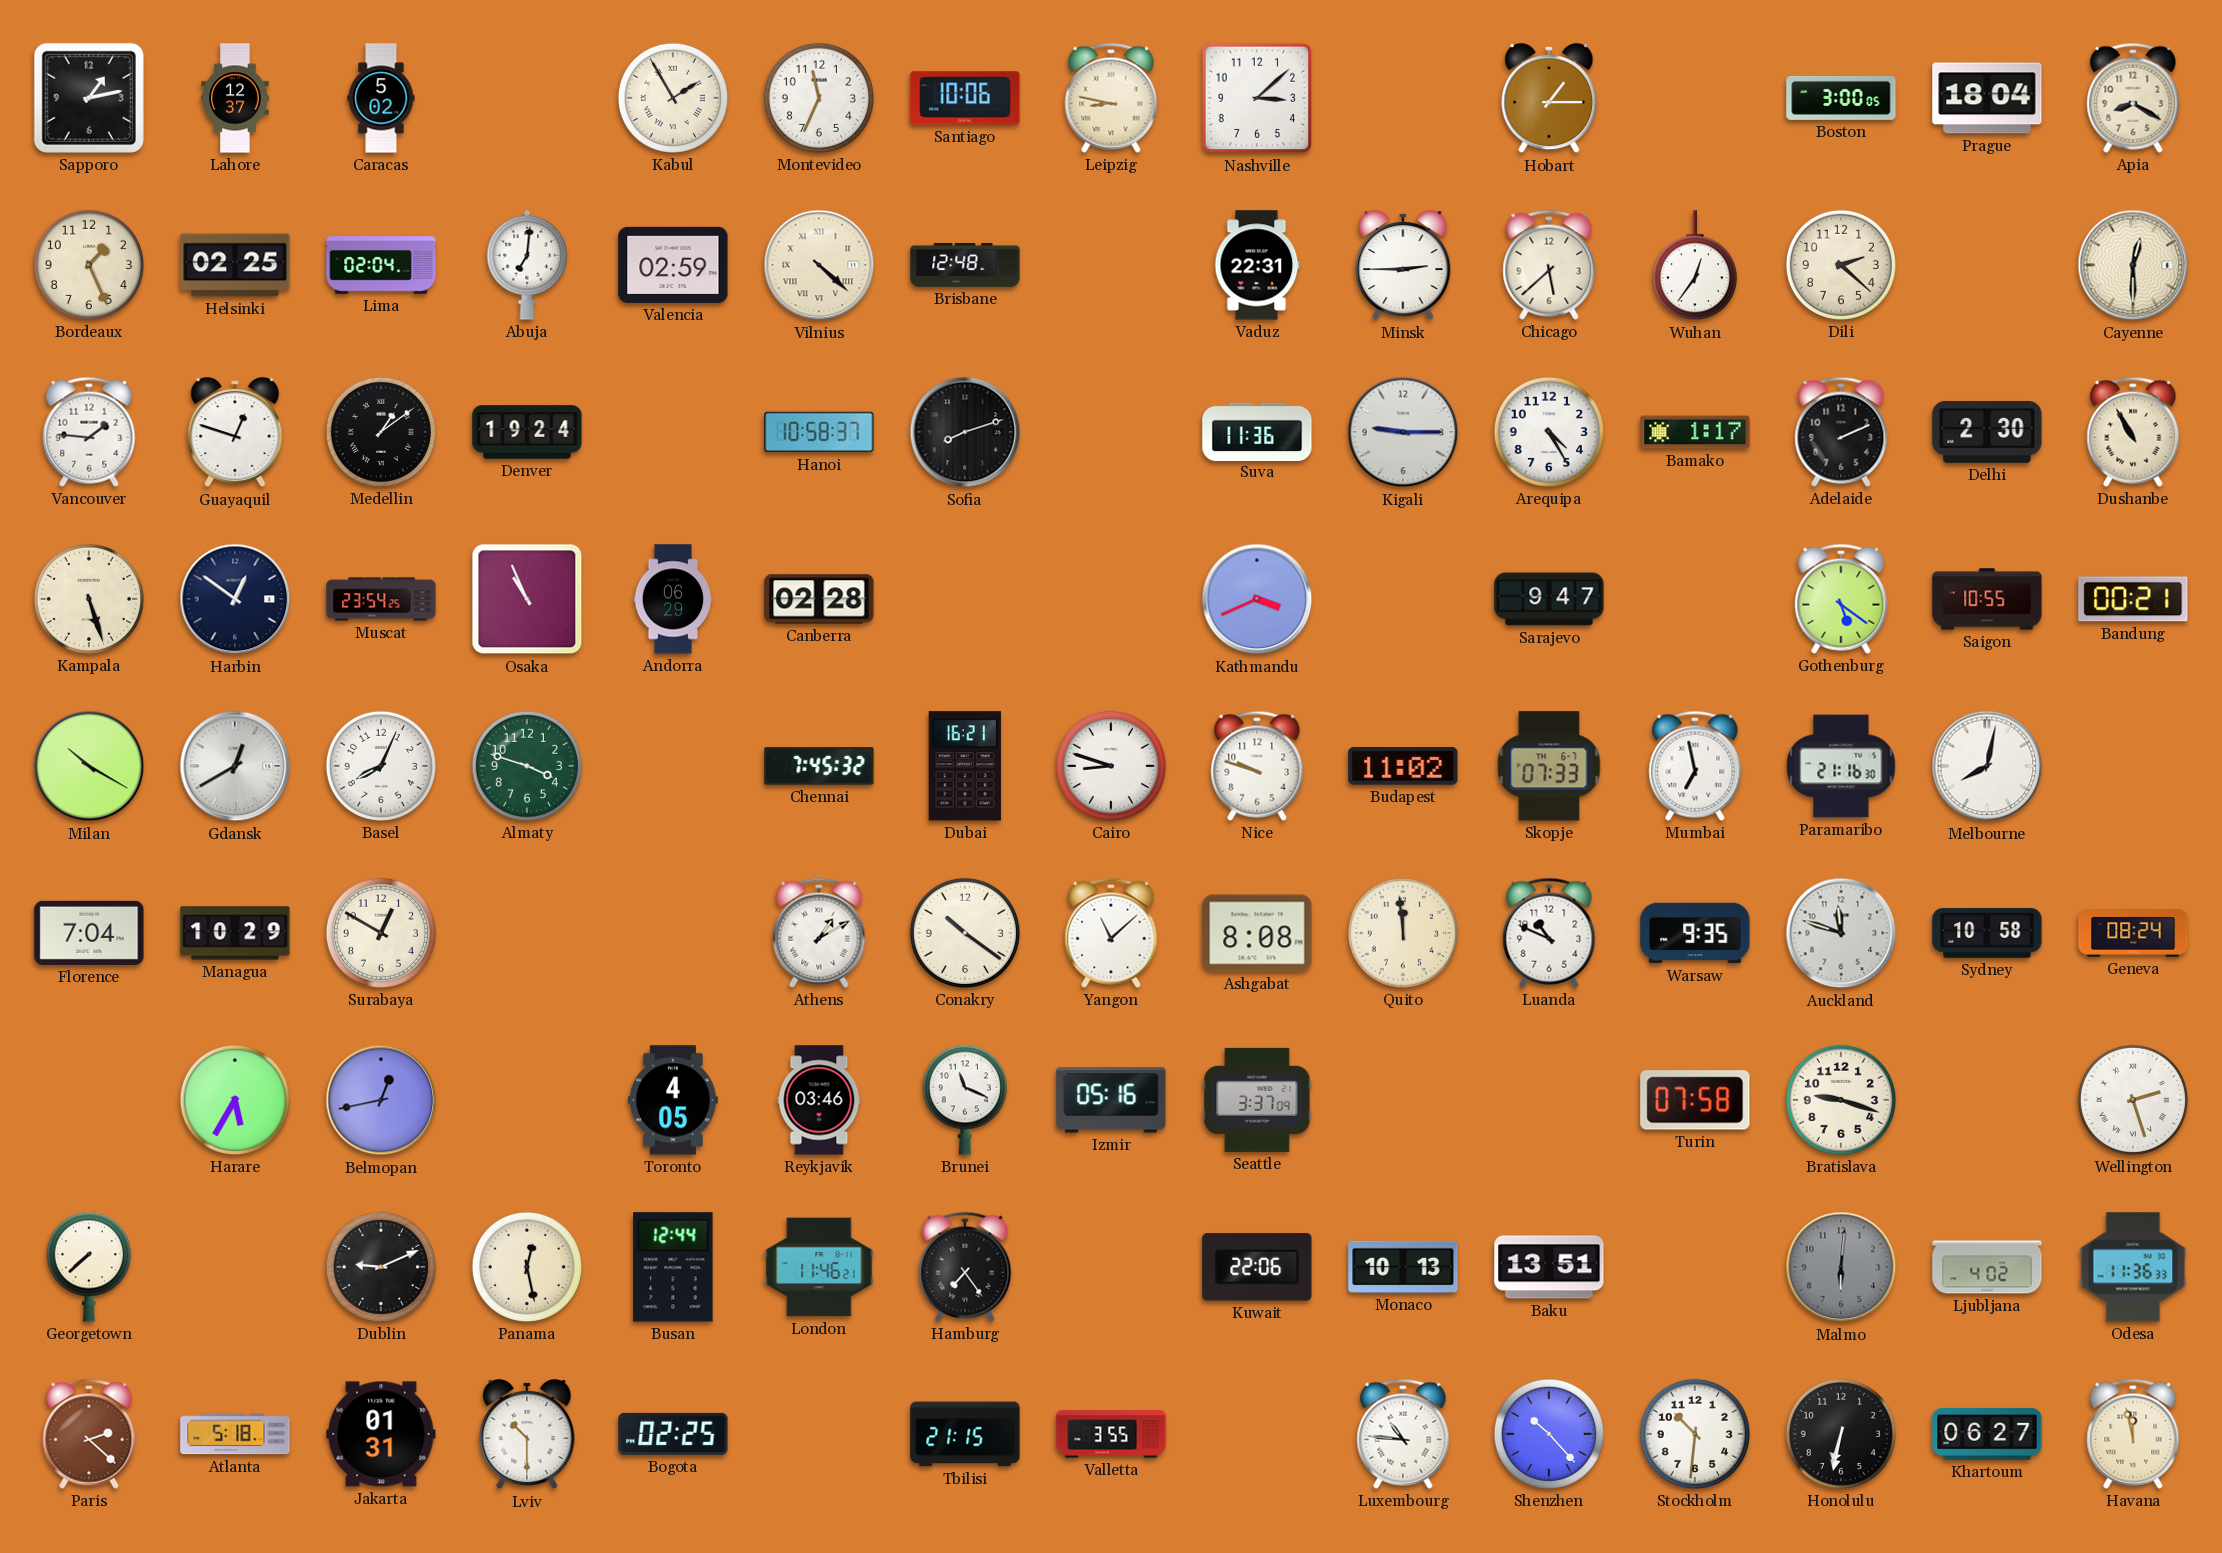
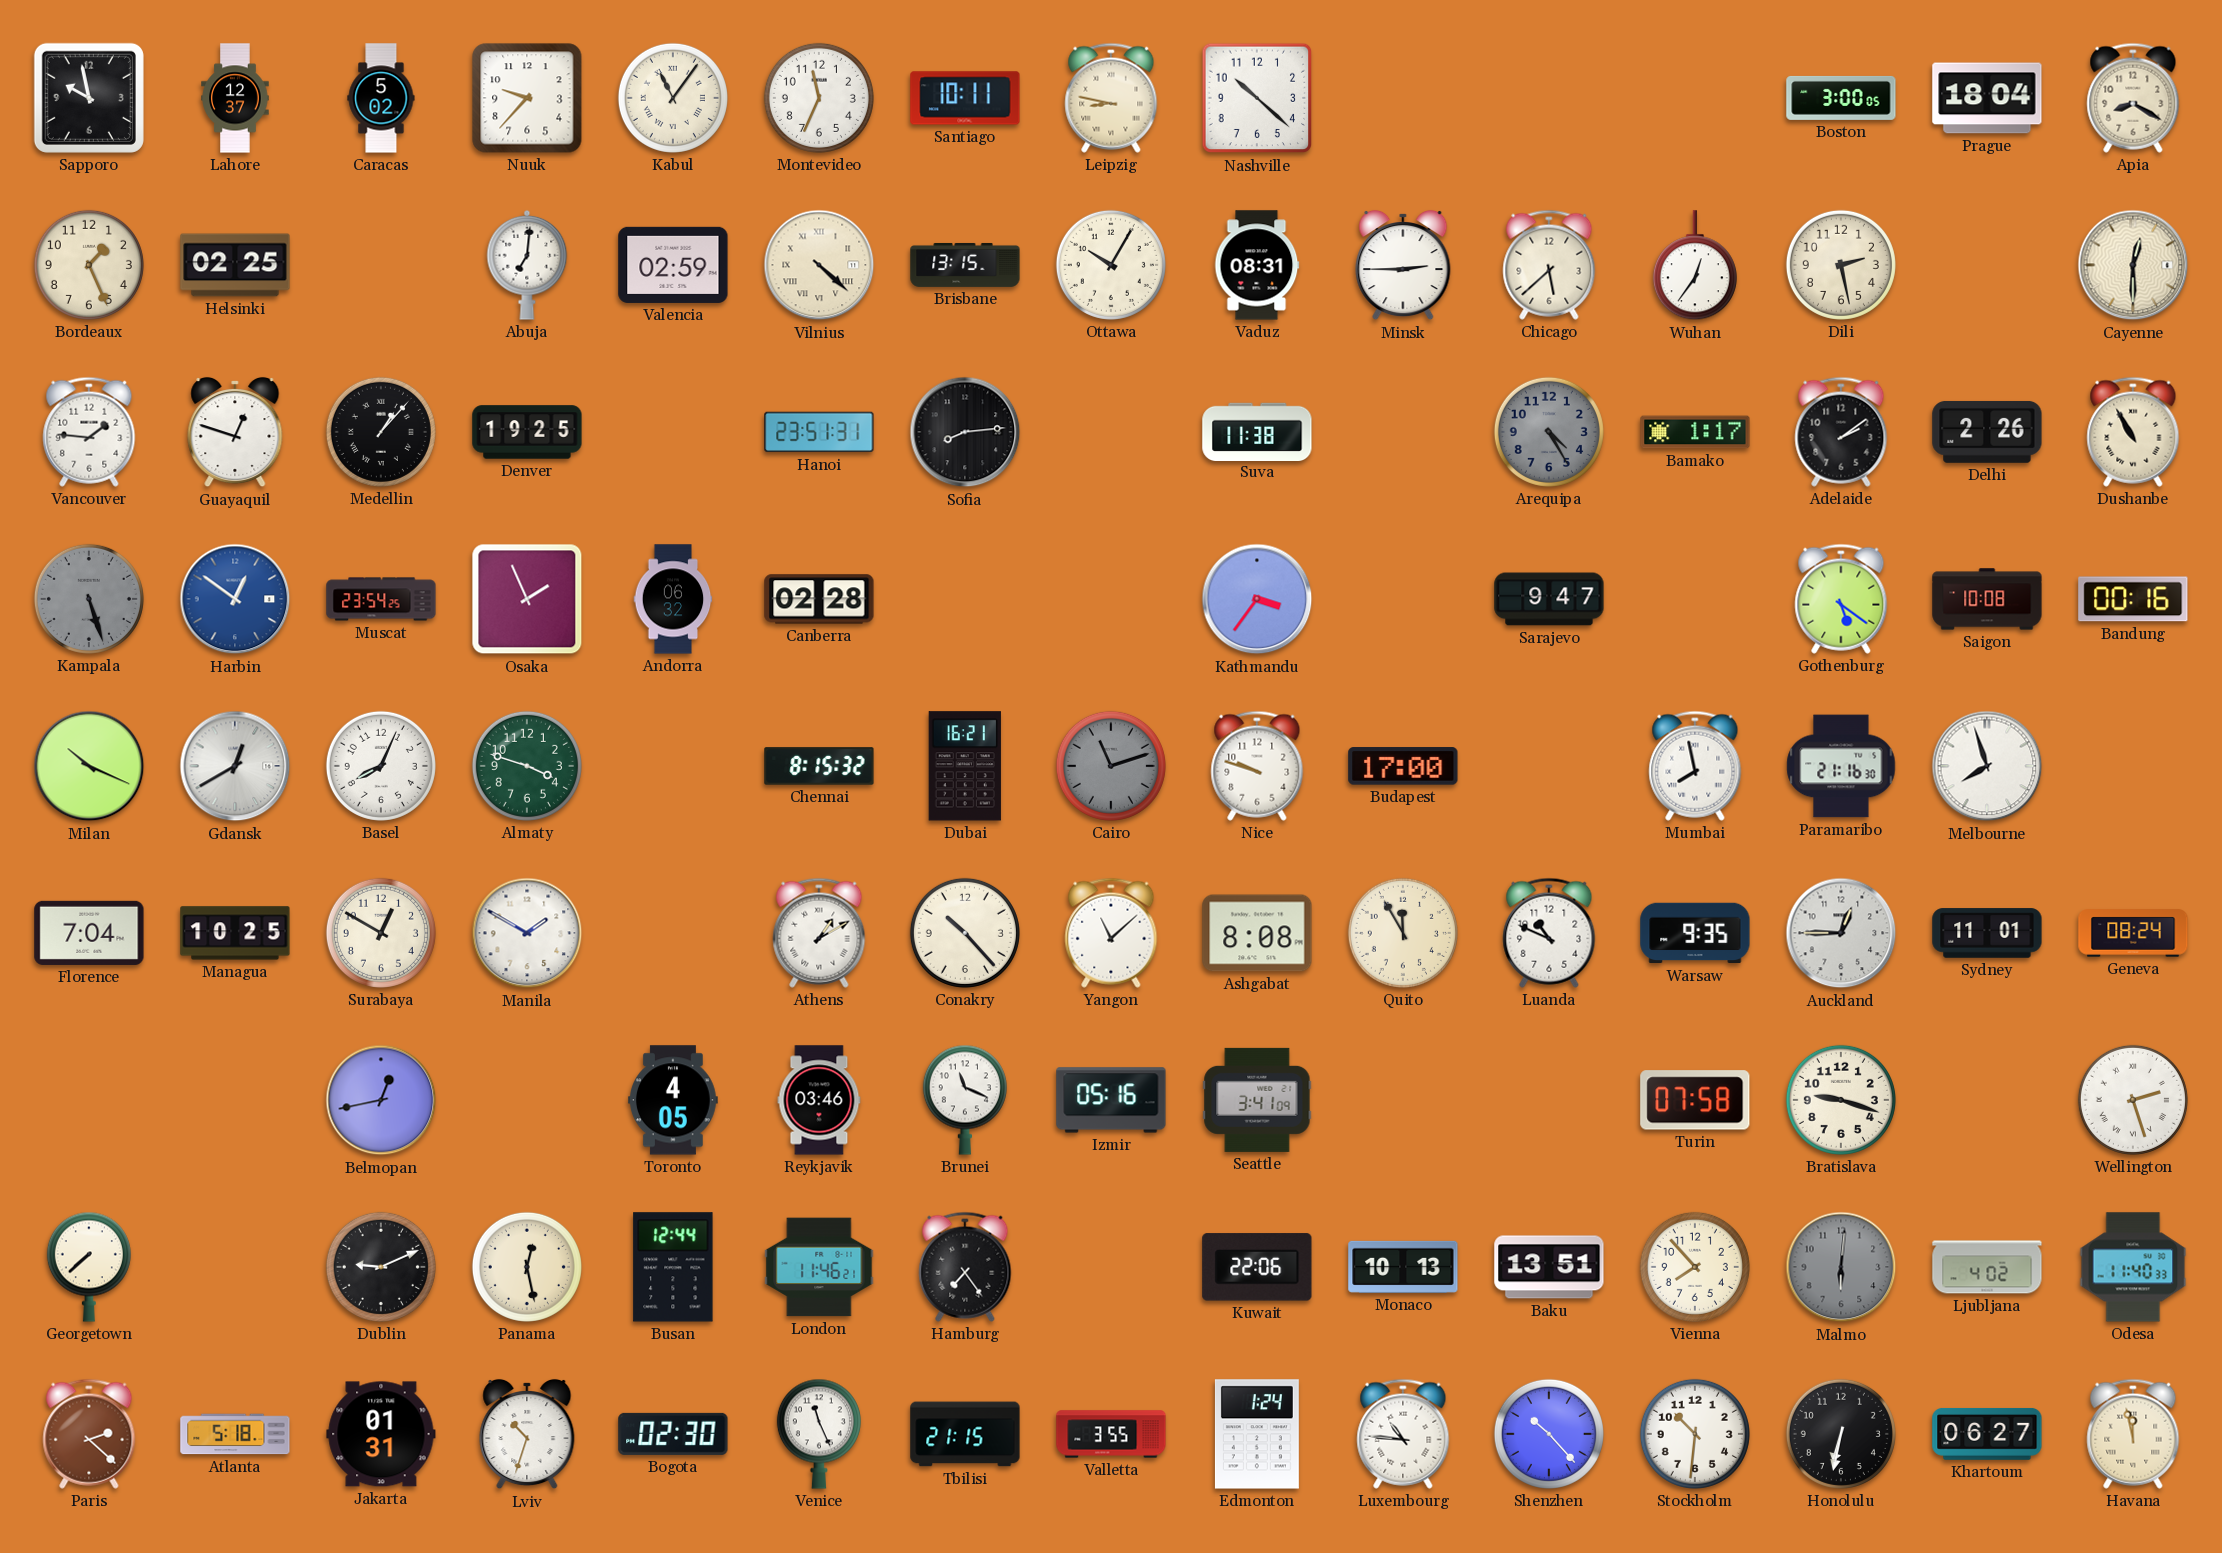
Sapporo: 1:13 -> 9:58 (89, 98)
Nuuk: none -> 9:37 (527, 98)
Kabul: 1:55 -> 11:06 (673, 98)
Santiago: 10:06 -> 10:11 (965, 98)
Nashville: 3:08 -> 10:22 (1257, 98)
Hobart: 1:15 -> none (1549, 98)
Lima: 02:04 -> none (381, 265)
Brisbane: 12:48 -> 13:15 (965, 265)
Ottawa: none -> 10:05 (1111, 265)
Vaduz: 22:31 -> 08:31 (1257, 265)
Dili: 2:22 -> 2:28 (1841, 265)
Medellin: 1:09 -> 1:07 (381, 432)
Denver: 19:24 -> 19:25 (527, 432)
Hanoi: 10:58 -> 23:51 (819, 432)
Sofia: 8:12 -> 8:14 (965, 432)
Suva: 11:36 -> 11:38 (1257, 431)
Kigali: 9:15 -> none (1403, 432)
Arequipa dial: white -> grey (1549, 432)
Adelaide: 2:11 -> 2:09 (1841, 432)
Delhi: 2:30 -> 2:26 (1987, 432)
Kampala dial: cream -> grey (89, 599)
Harbin dial: navy -> blue (235, 599)
Osaka: 10:56 -> 1:56 (527, 599)
Andorra: 06:29 -> 06:32 (673, 599)
Kathmandu: 3:41 -> 3:36 (1257, 599)
Saigon: 10:55 -> 10:08 (1987, 599)
Bandung: 00:21 -> 00:16 (2133, 599)
Milan: 10:20 -> 10:19 (89, 766)
Chennai: 7:45 -> 8:15 (819, 766)
Cairo: 8:48 -> 11:12 (1111, 766)
Cairo dial: white -> grey (1111, 766)
Budapest: 11:02 -> 17:00 (1403, 766)
Skopje: 07:33 -> none (1549, 766)
Mumbai: 6:58 -> 7:58 (1695, 766)
Melbourne: 8:02 -> 7:57 (1987, 766)
Managua: 10:29 -> 10:25 (235, 933)
Manila: none -> 1:50 (527, 933)
Conakry: 10:21 -> 10:23 (965, 933)
Quito: 11:59 -> 11:55 (1403, 933)
Auckland: 11:48 -> 12:45 (1841, 933)
Sydney: 10:58 -> 11:01 (1987, 933)
Harare: 5:35 -> none (235, 1100)
Seattle: 3:37 -> 3:41 (1257, 1100)
Vienna: none -> 7:53 (1695, 1267)
Odesa: 11:36 -> 11:40 (2133, 1267)
Lviv: 10:30 -> 10:33 (527, 1434)
Bogota: 02:25 -> 02:30 (673, 1434)
Venice: none -> 11:26 (819, 1434)
Edmonton: none -> 1:24 (1257, 1434)
